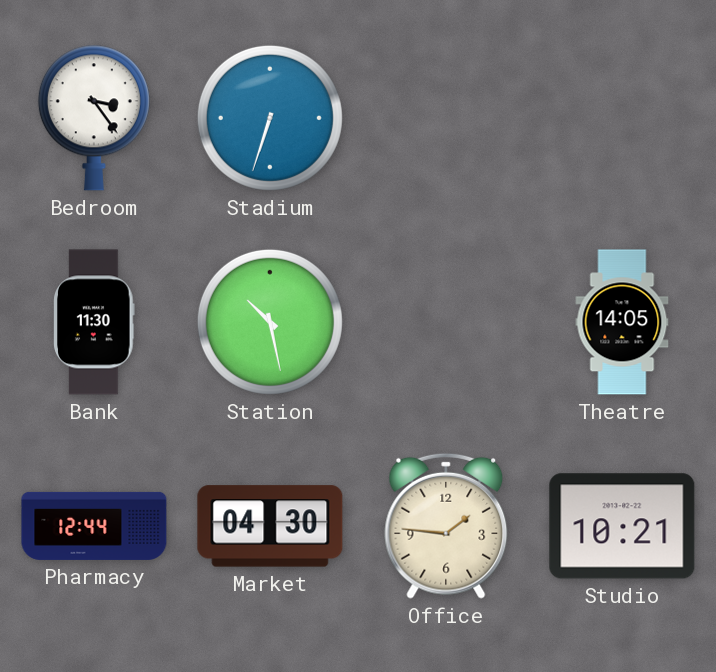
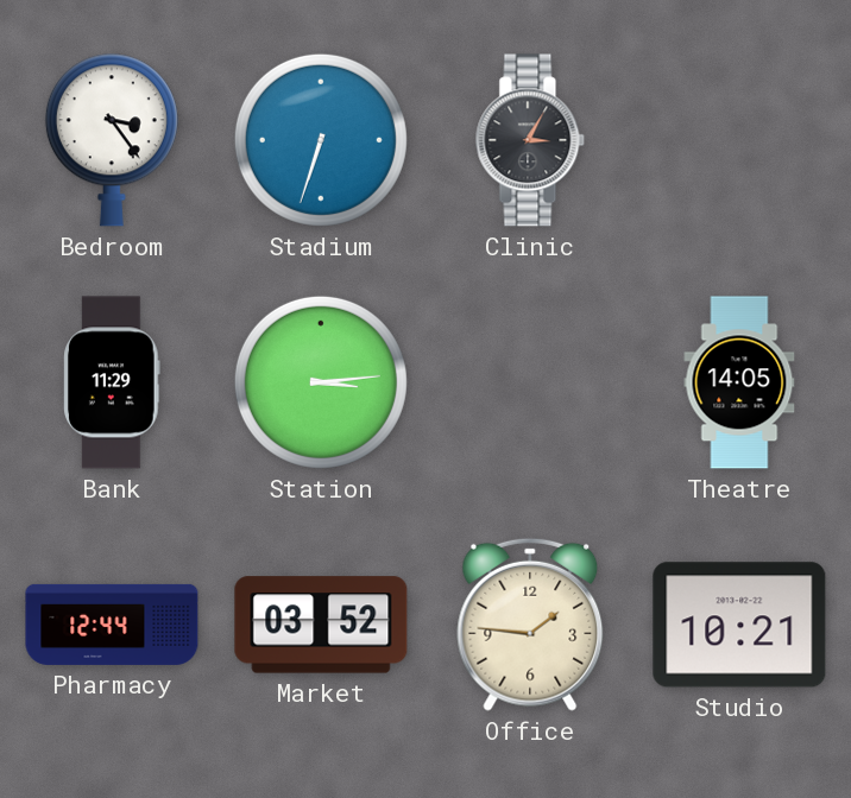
Clinic: none -> 3:05 (530, 140)
Bank: 11:30 -> 11:29 (113, 382)
Station: 10:28 -> 3:14 (321, 382)
Market: 04:30 -> 03:52 (321, 625)
